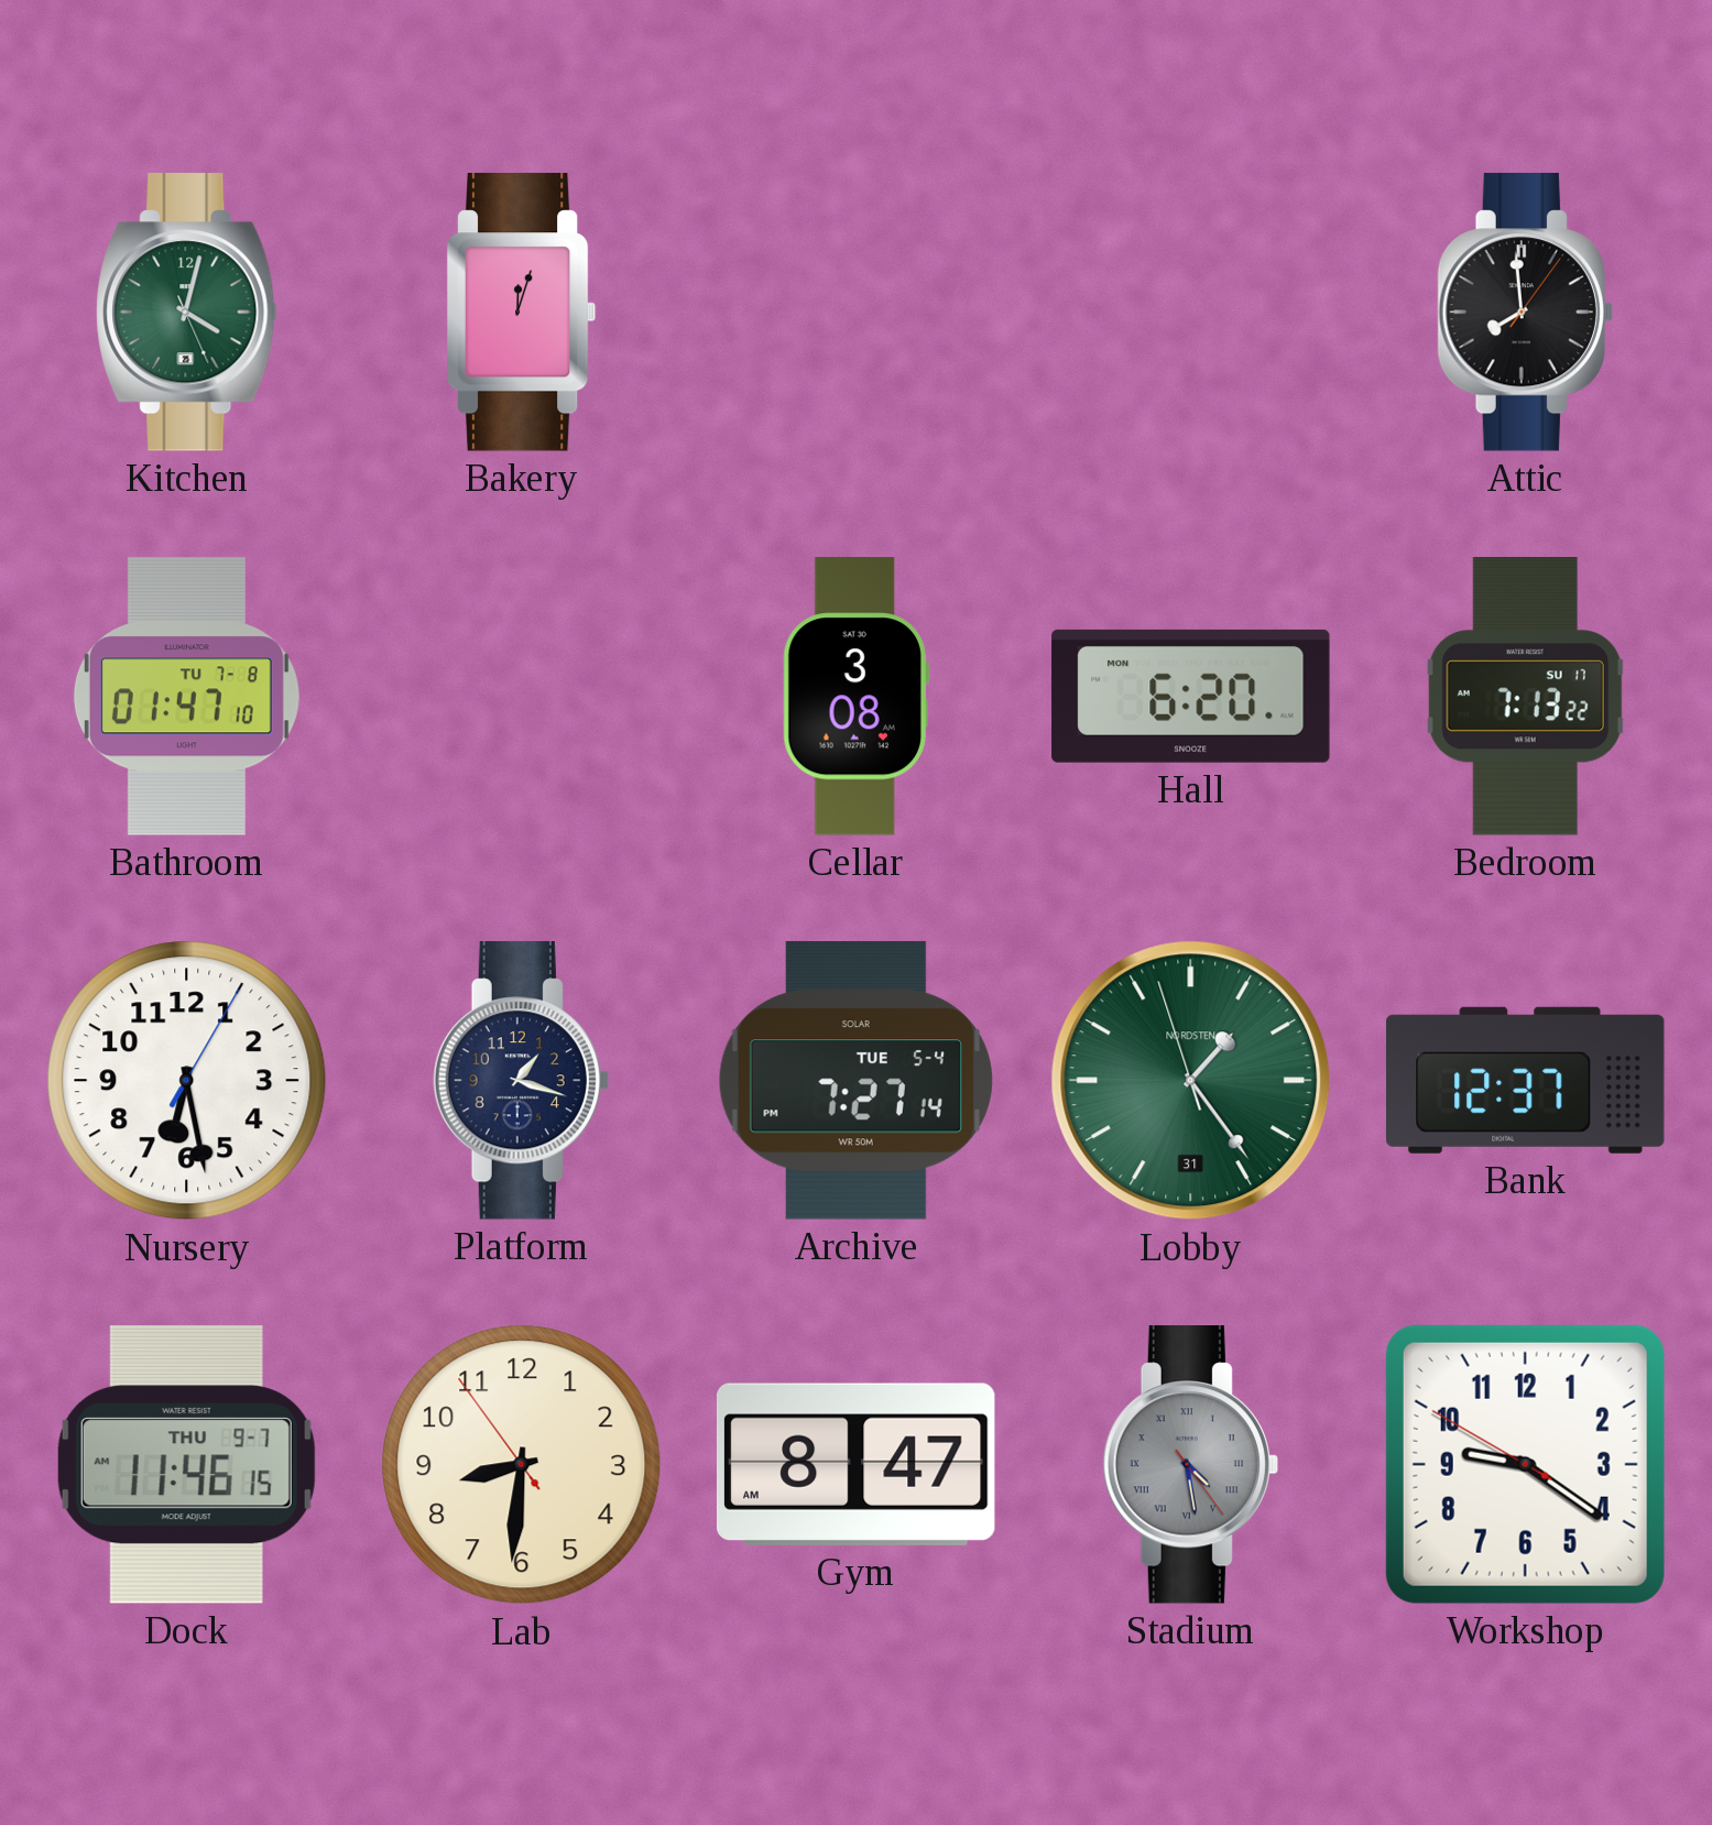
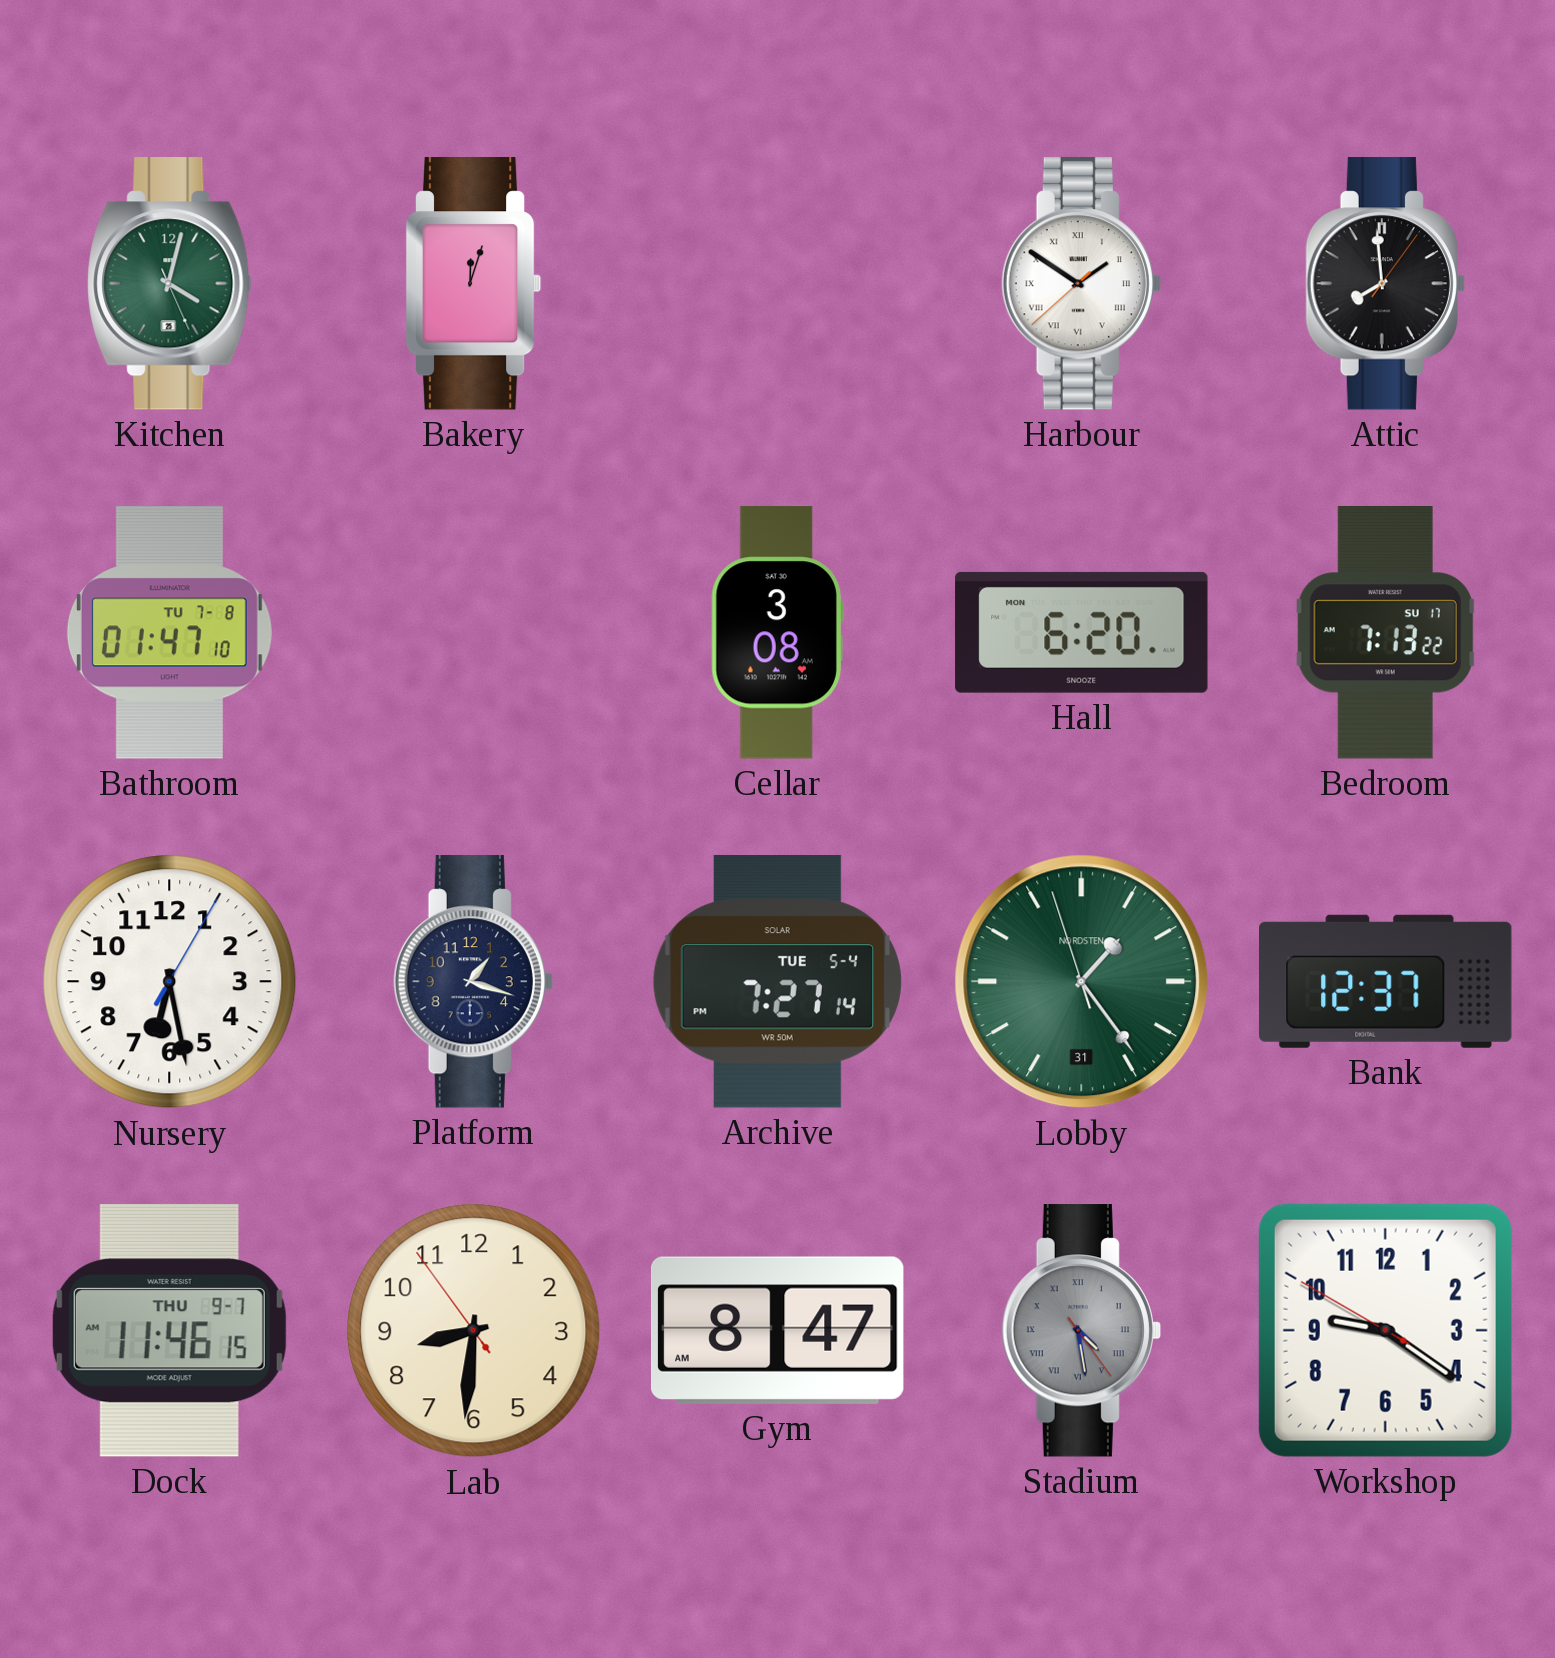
Harbour: none -> 1:50 (1081, 284)
